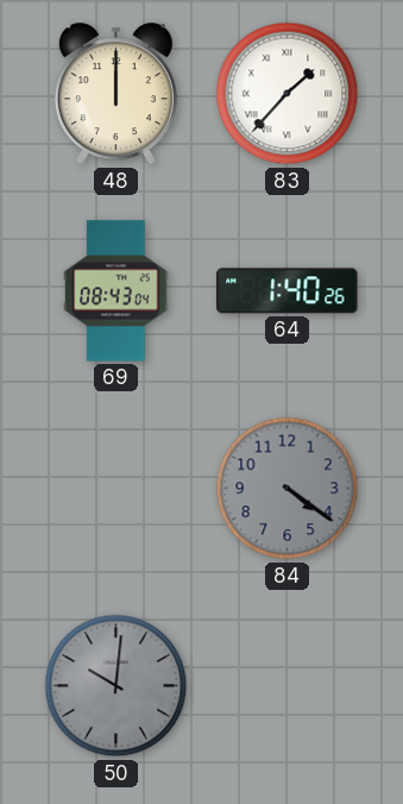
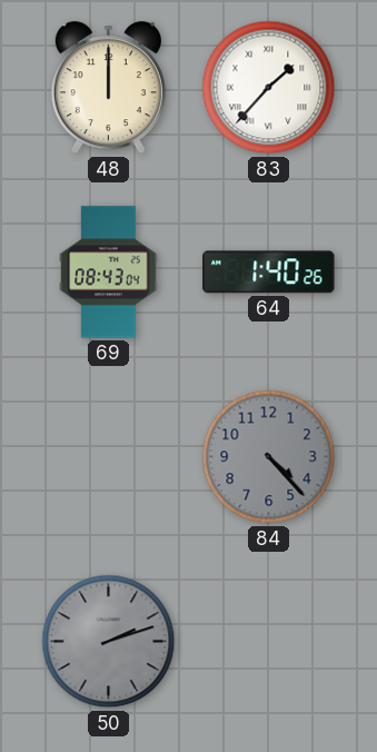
84: 4:21 -> 4:23 (269, 457)
50: 10:01 -> 2:12 (109, 642)
